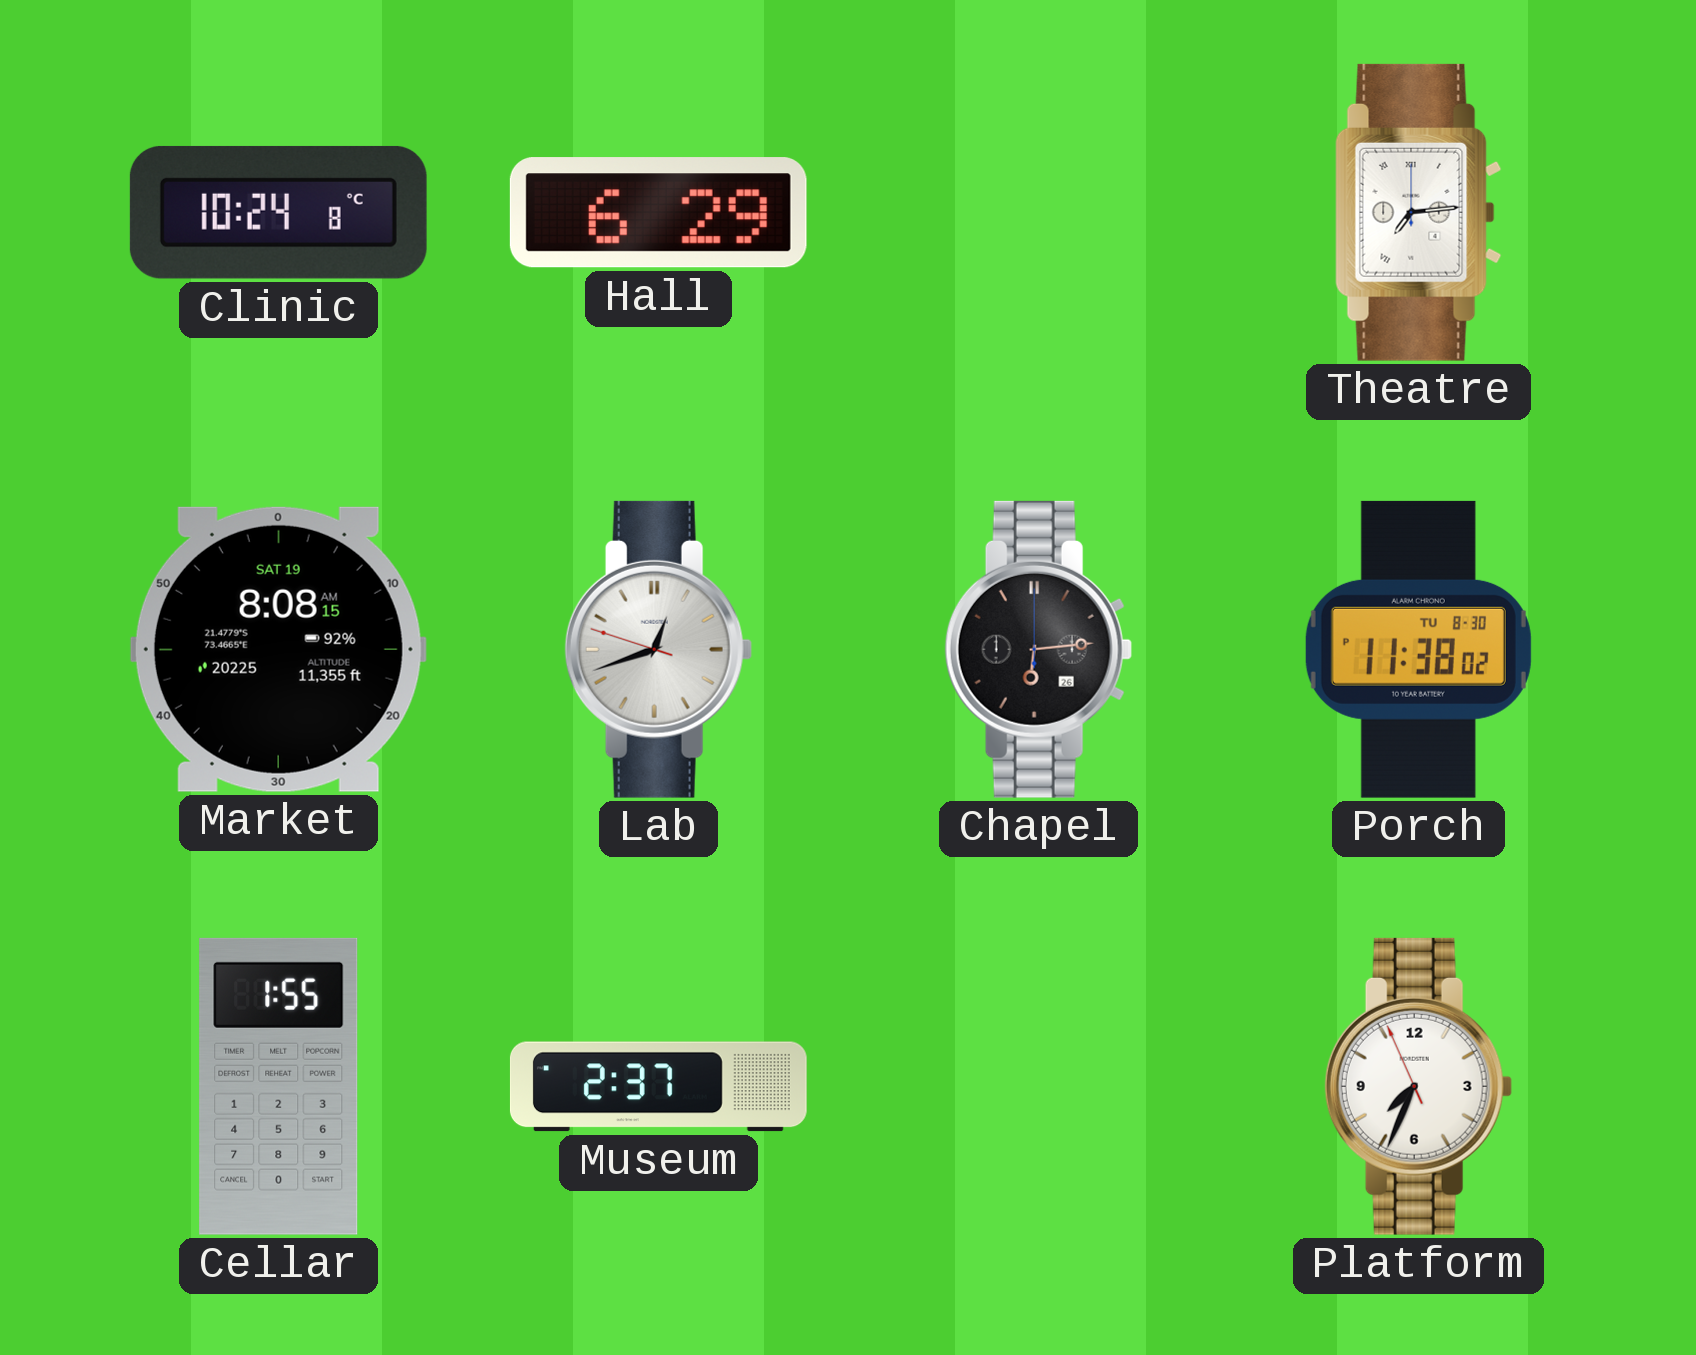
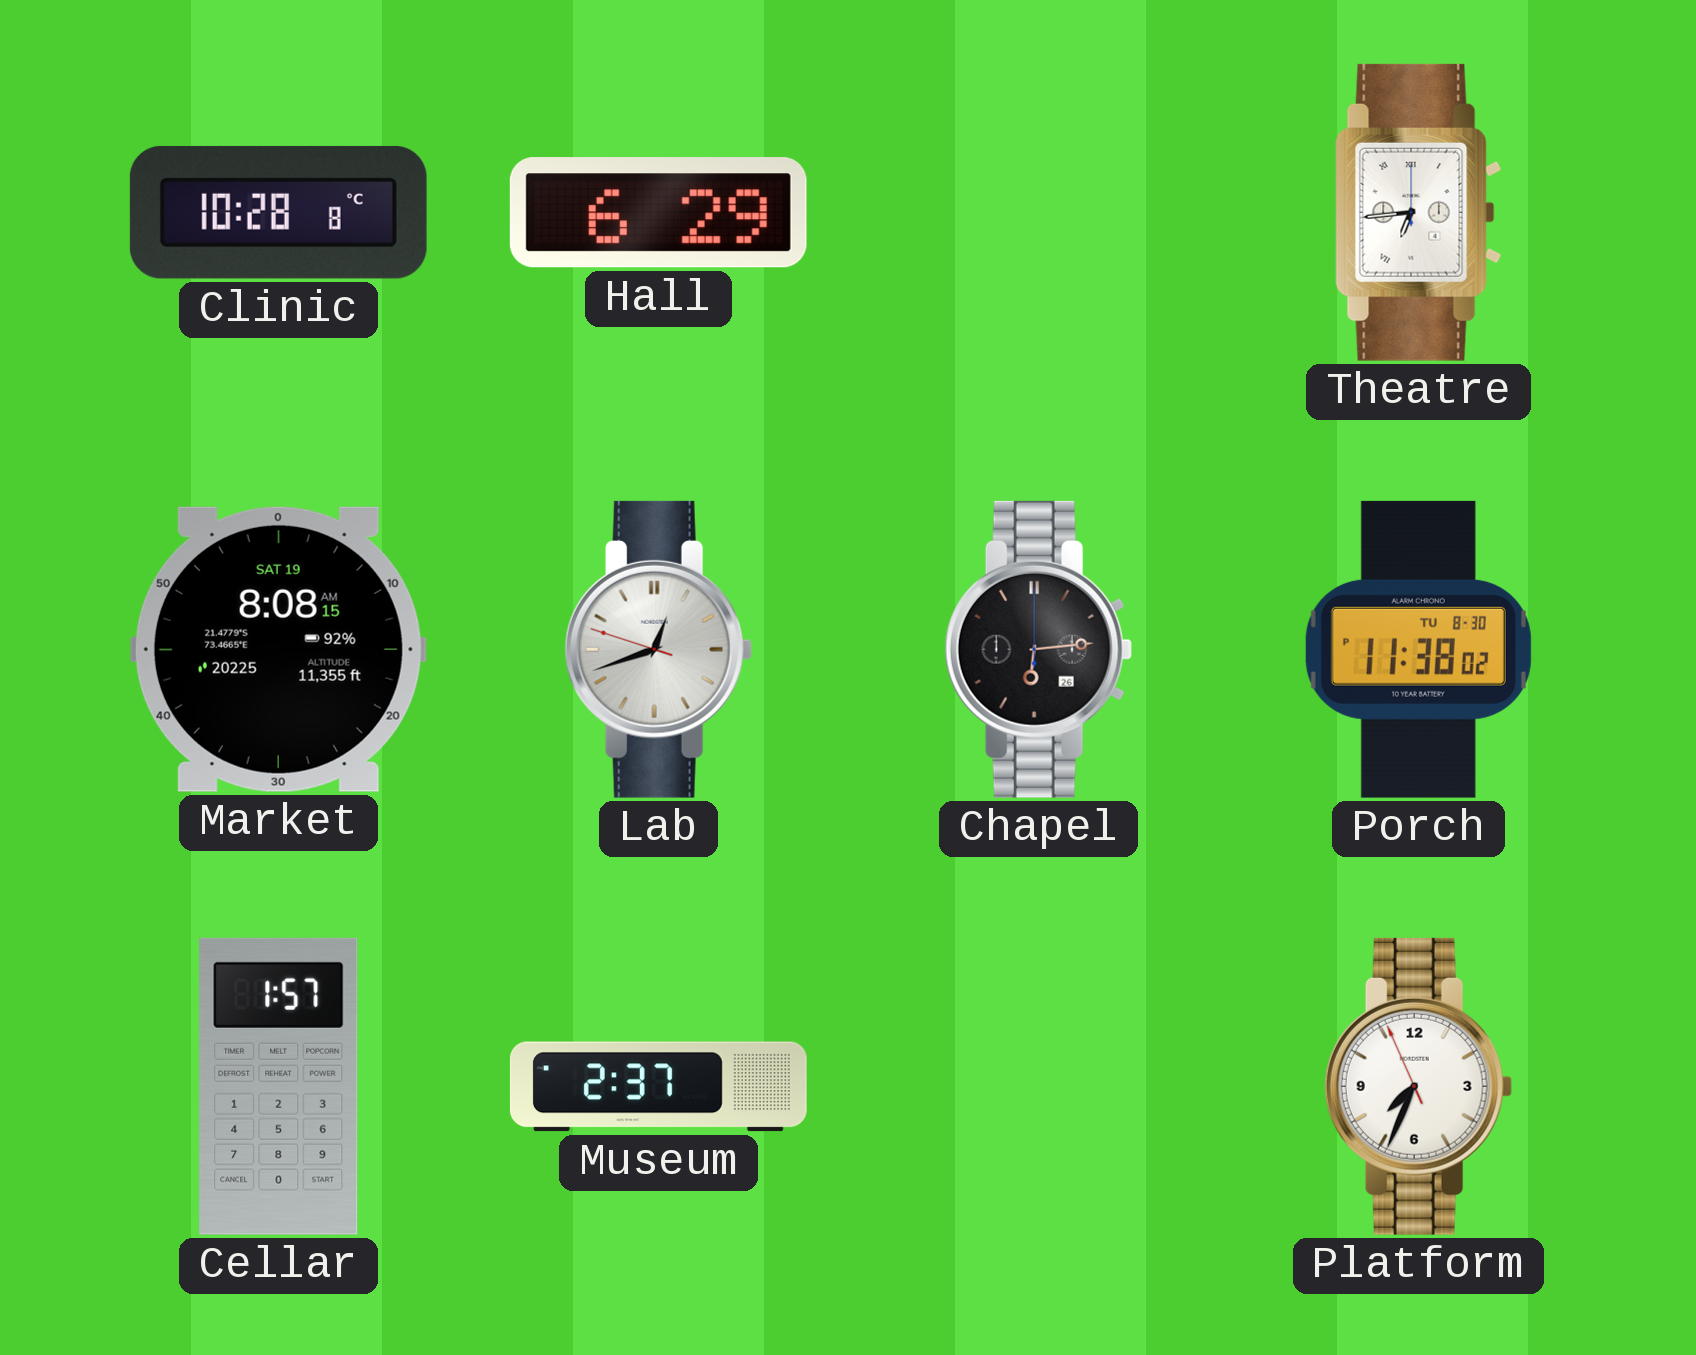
Clinic: 10:24 -> 10:28 (278, 212)
Theatre: 7:14 -> 6:44 (1419, 212)
Cellar: 1:55 -> 1:57 (279, 1086)
